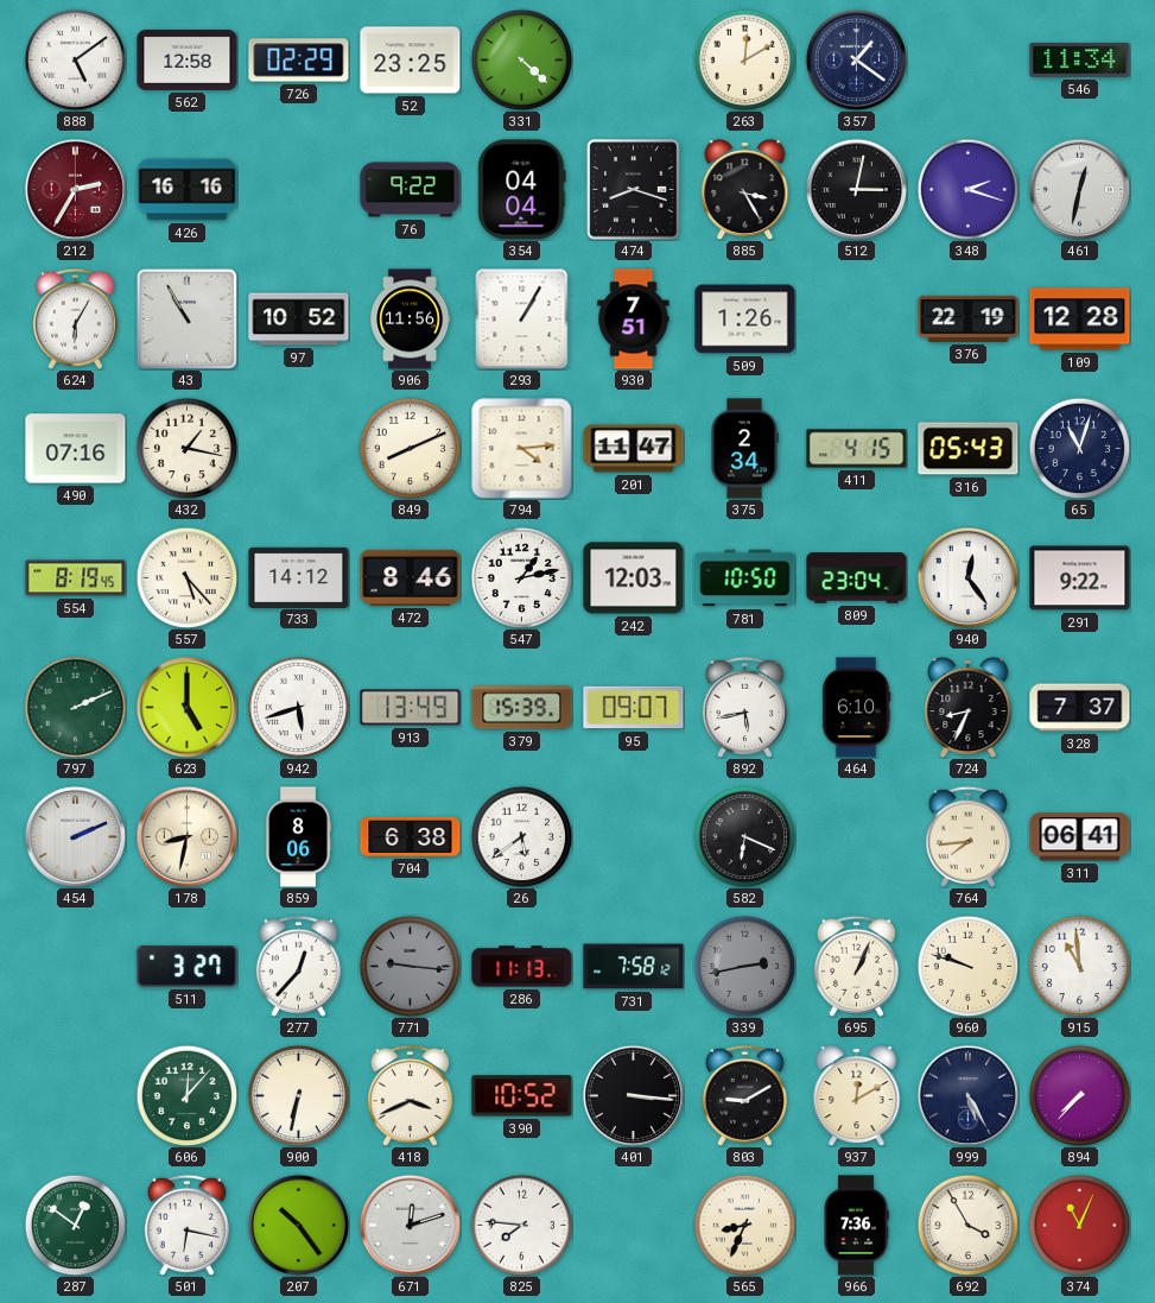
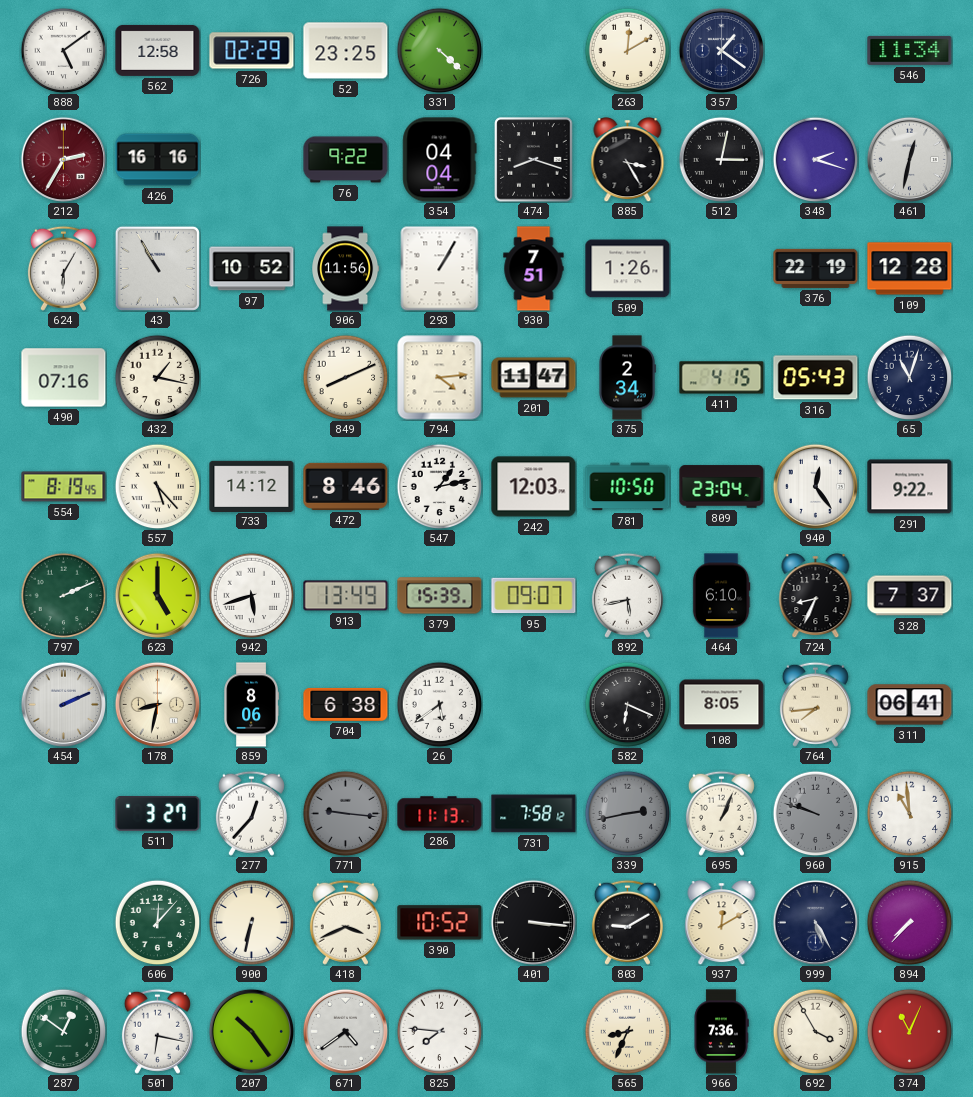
108: none -> 8:05 (722, 705)
960 dial: cream -> grey (815, 813)
671: 12:12 -> 4:39 (345, 1031)
